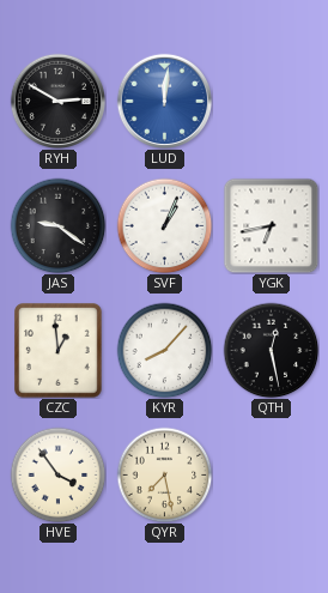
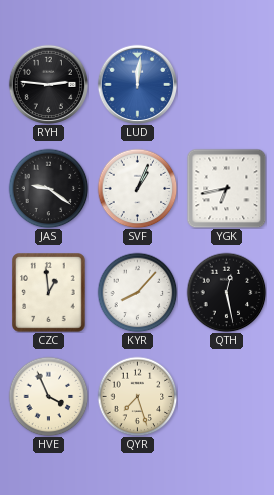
RYH: 2:50 -> 2:46 (48, 84)
HVE: 3:54 -> 3:56 (48, 396)
QYR: 7:28 -> 7:27 (137, 396)
